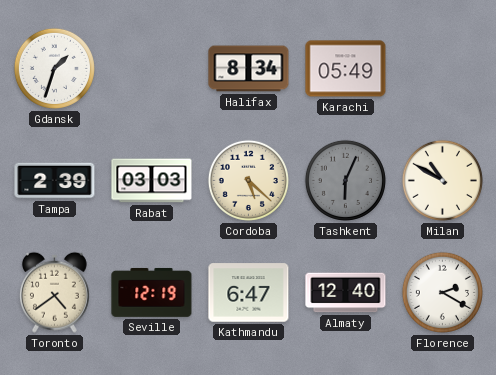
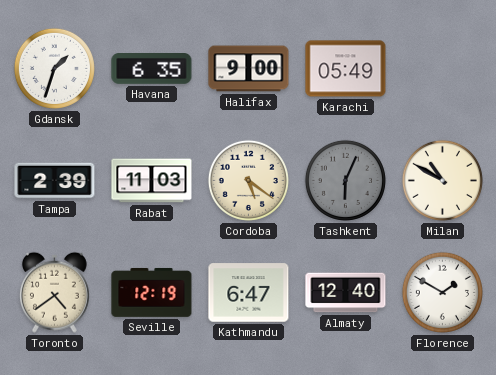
Havana: none -> 6:35 (152, 69)
Halifax: 8:34 -> 9:00 (249, 69)
Rabat: 03:03 -> 11:03 (152, 181)
Cordoba: 5:22 -> 5:21 (248, 180)
Florence: 2:20 -> 1:50 (442, 292)
